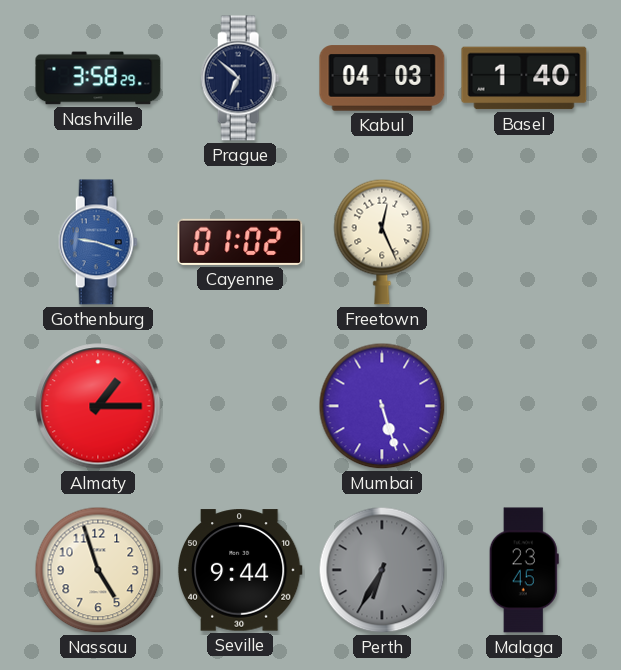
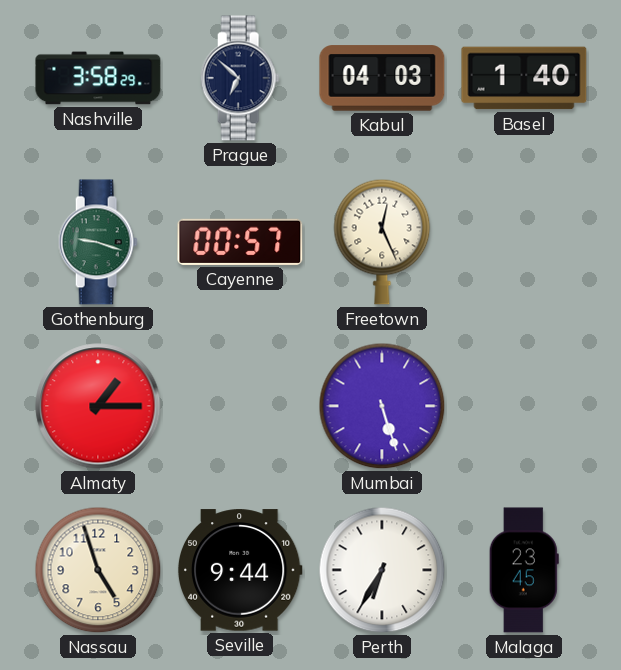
Gothenburg dial: blue -> green (98, 242)
Cayenne: 01:02 -> 00:57 (240, 242)
Perth dial: grey -> white (382, 570)
